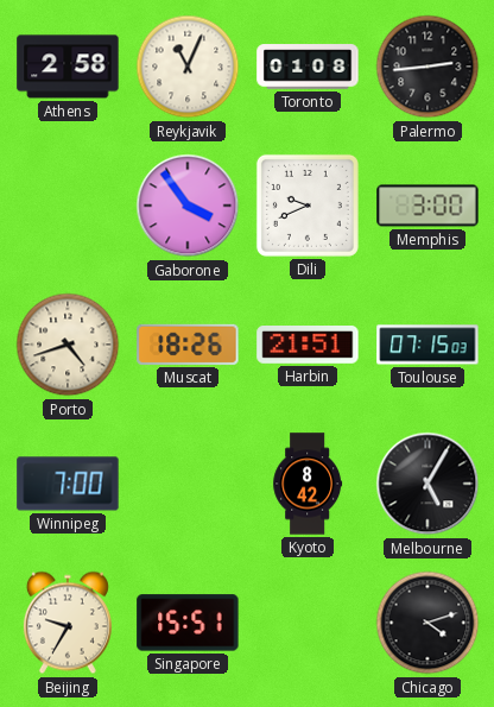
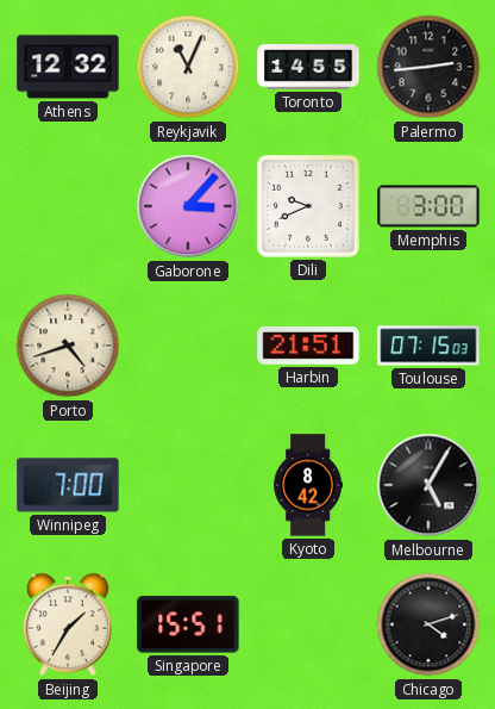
Athens: 2:58 -> 12:32 (68, 67)
Toronto: 01:08 -> 14:55 (308, 67)
Gaborone: 3:54 -> 3:07 (188, 206)
Muscat: 18:26 -> none (188, 345)
Beijing: 9:35 -> 1:35 (68, 624)
